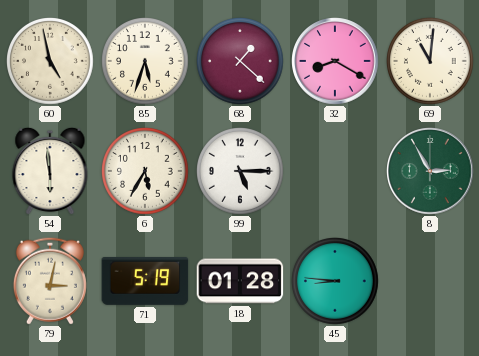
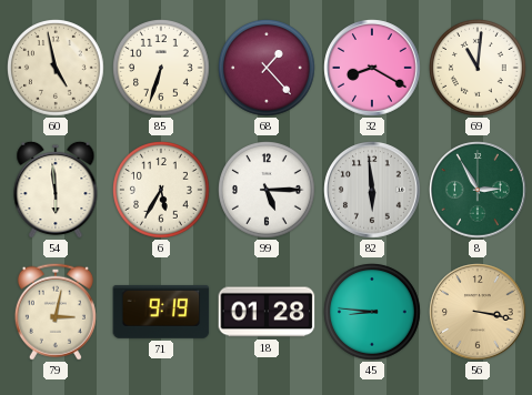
85: 5:33 -> 6:33 (162, 69)
68: 1:22 -> 1:23 (268, 69)
82: none -> 5:59 (372, 190)
71: 5:19 -> 9:19 (161, 312)
56: none -> 3:17 (478, 312)
